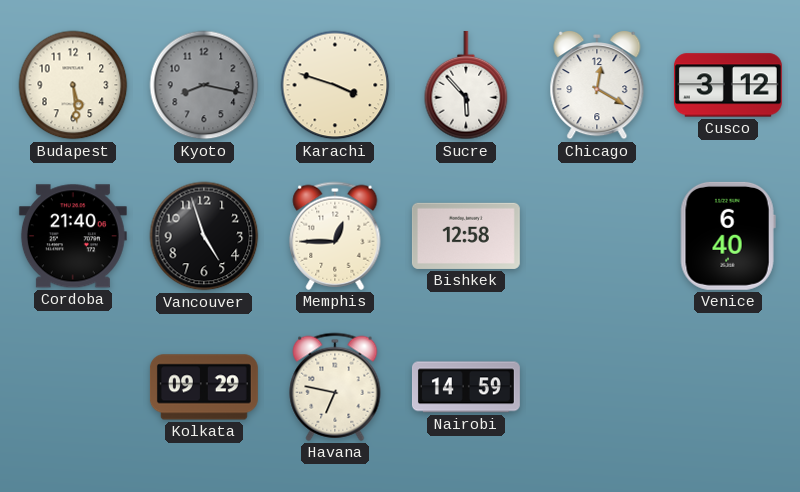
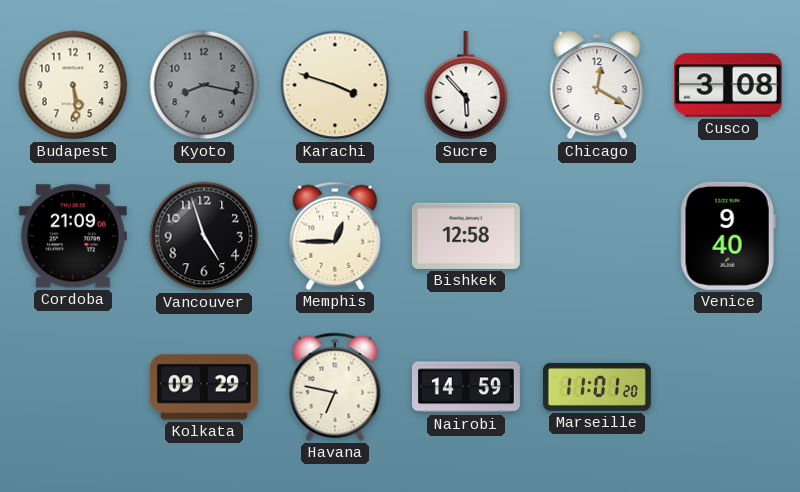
Cusco: 3:12 -> 3:08 (728, 85)
Cordoba: 21:40 -> 21:09 (73, 236)
Venice: 6:40 -> 9:40 (728, 236)
Marseille: none -> 11:01 (597, 387)
